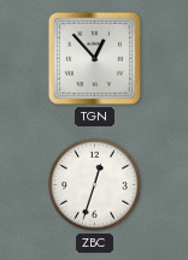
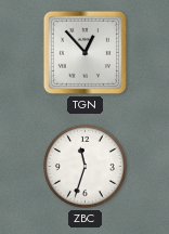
ZBC: 12:33 -> 11:33 (86, 167)
